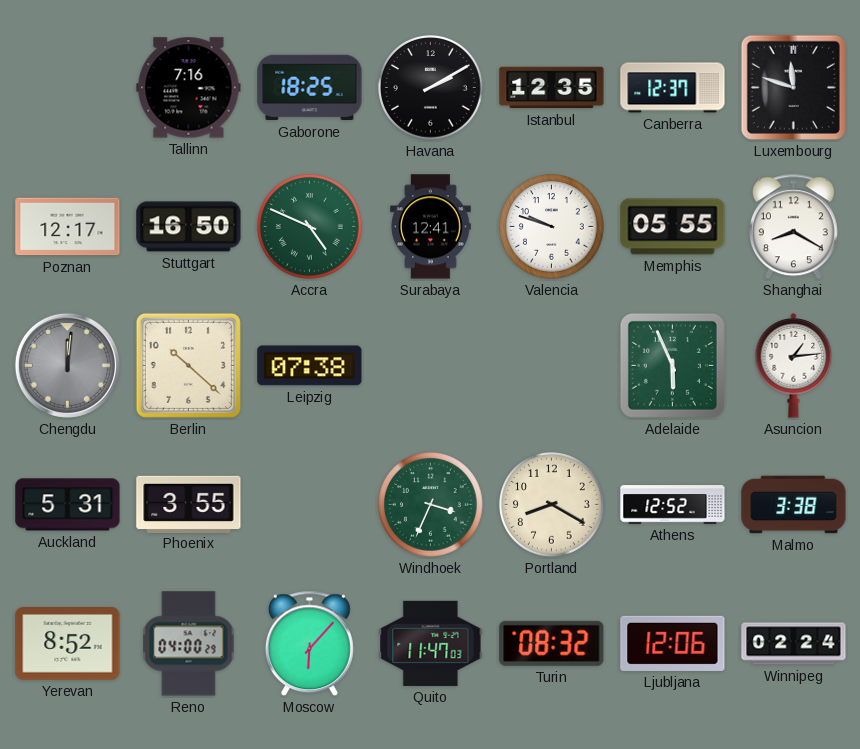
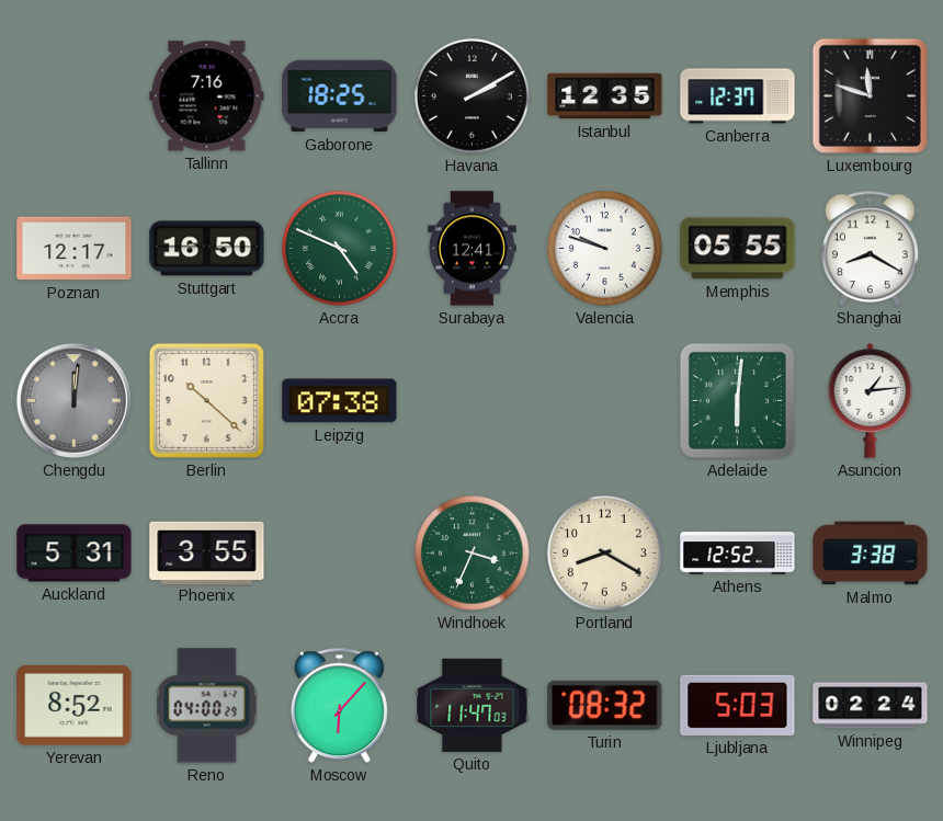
Adelaide: 5:56 -> 6:01 (737, 400)
Ljubljana: 12:06 -> 5:03 (738, 705)
